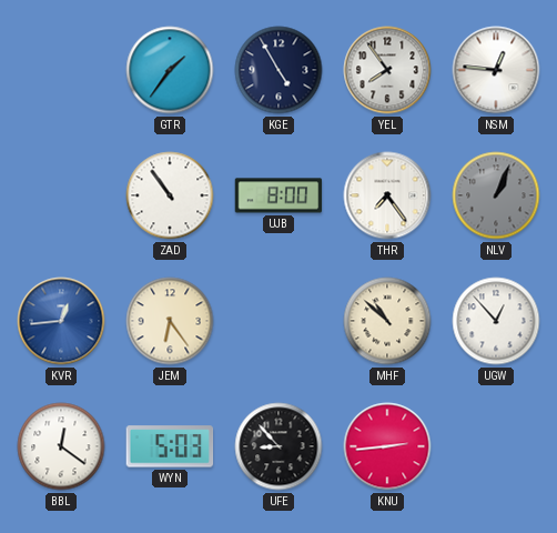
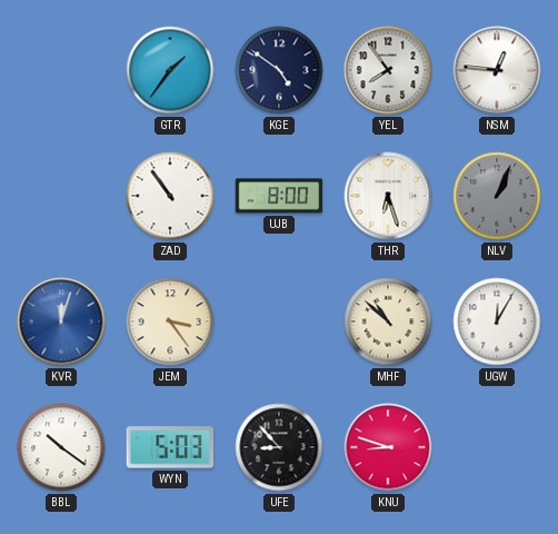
KGE: 4:55 -> 4:51 (279, 70)
THR: 7:24 -> 6:27 (388, 196)
KVR: 12:44 -> 12:03 (61, 322)
JEM: 6:24 -> 3:24 (170, 322)
UGW: 12:53 -> 12:05 (497, 322)
BBL: 12:21 -> 10:21 (61, 447)
KNU: 2:44 -> 8:48 (388, 447)
